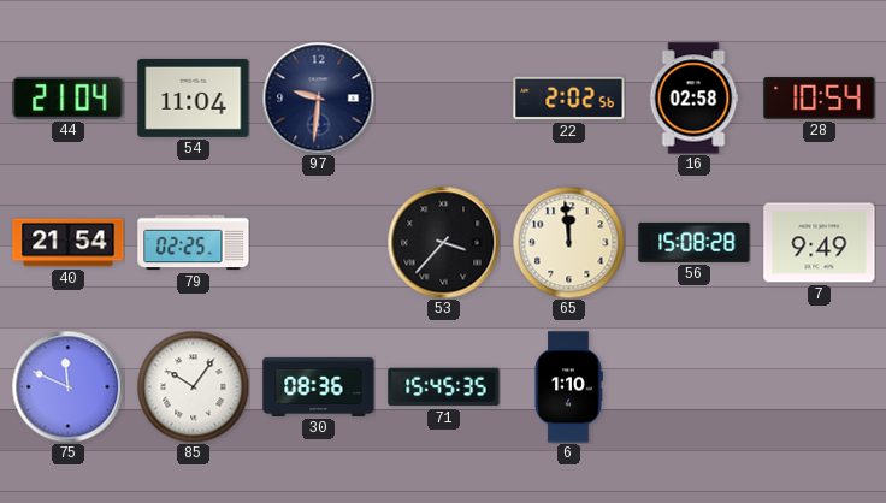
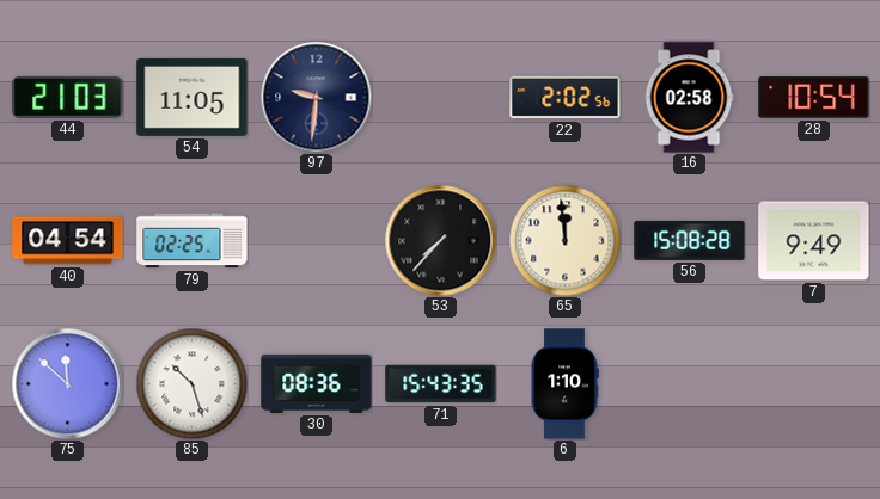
44: 21:04 -> 21:03 (68, 97)
54: 11:04 -> 11:05 (192, 97)
40: 21:54 -> 04:54 (68, 241)
53: 3:37 -> 7:37 (440, 240)
75: 11:49 -> 11:52 (67, 383)
85: 10:06 -> 10:27 (191, 383)
71: 15:45 -> 15:43 (441, 384)
